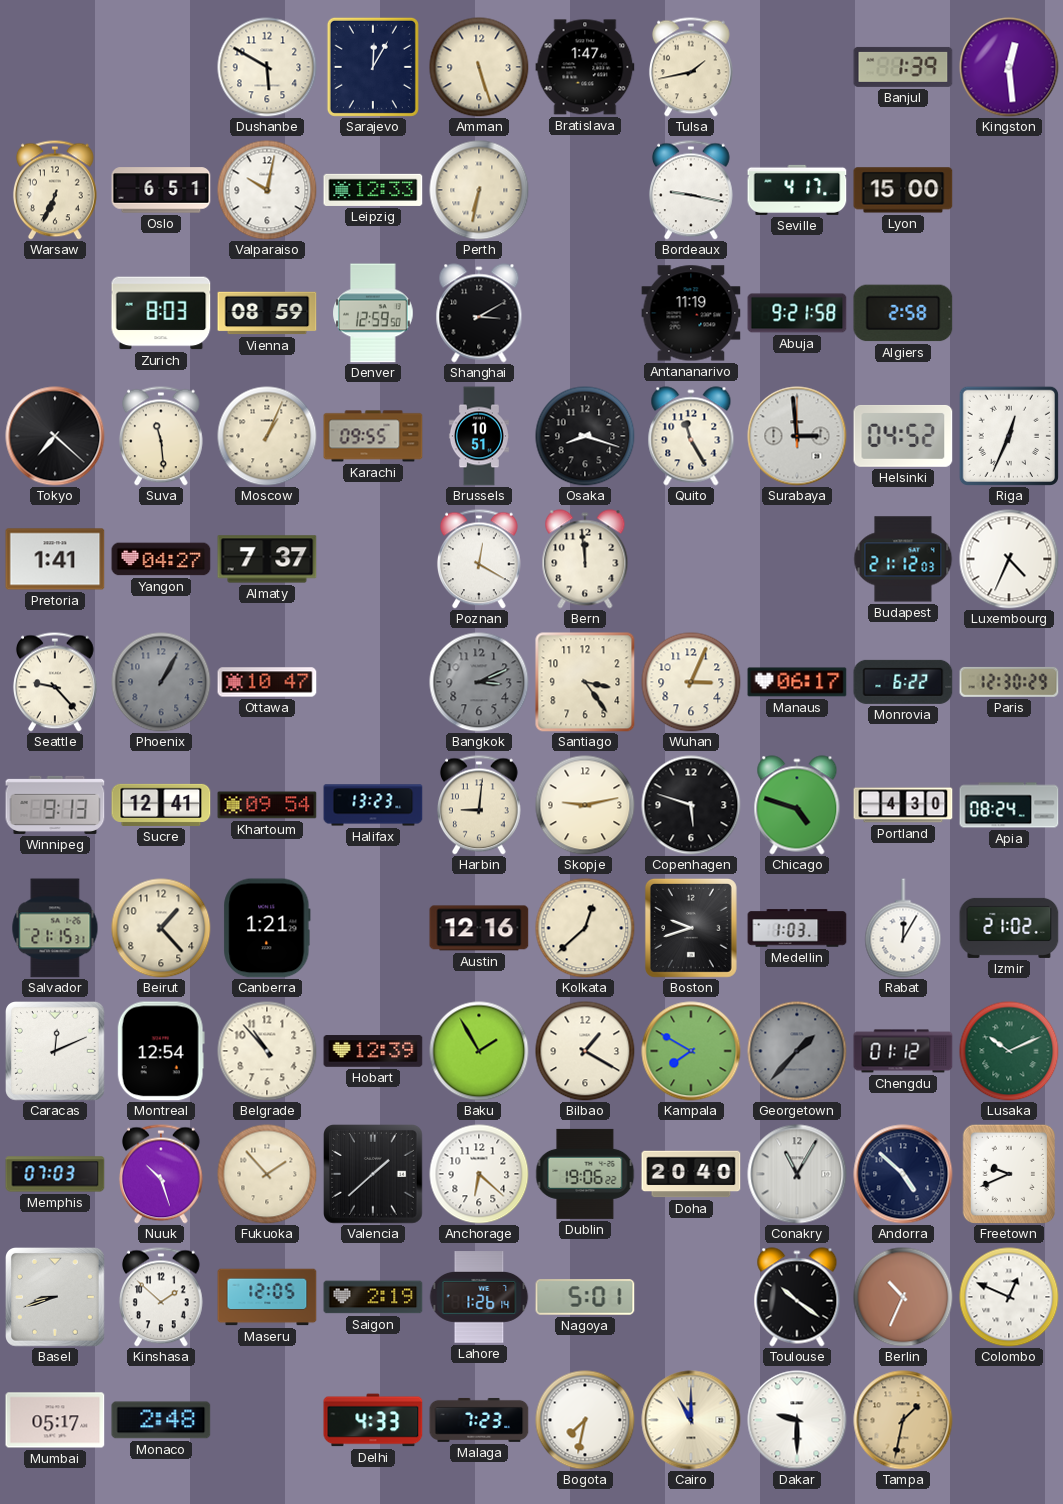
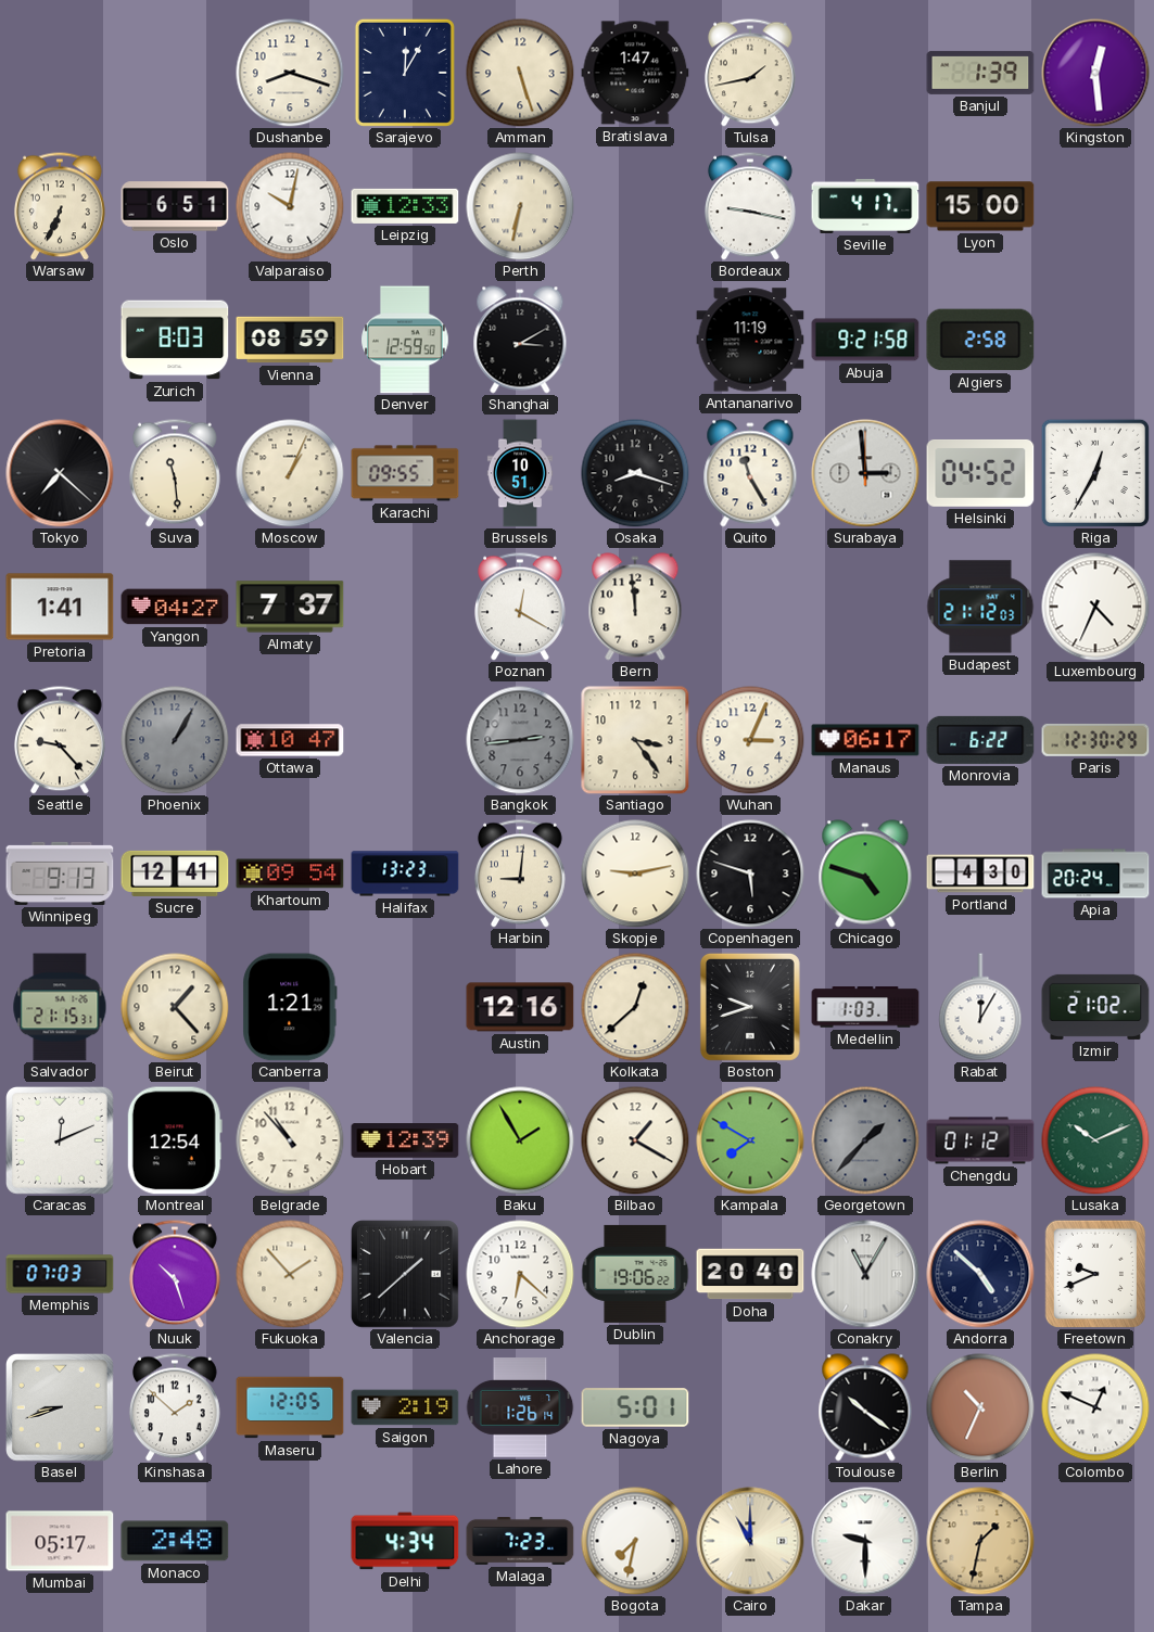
Dushanbe: 5:50 -> 8:18 (290, 73)
Riga: 12:34 -> 12:35 (1095, 473)
Bangkok: 3:11 -> 2:44 (520, 740)
Apia: 08:24 -> 20:24 (1095, 874)
Delhi: 4:33 -> 4:34 (405, 1541)
